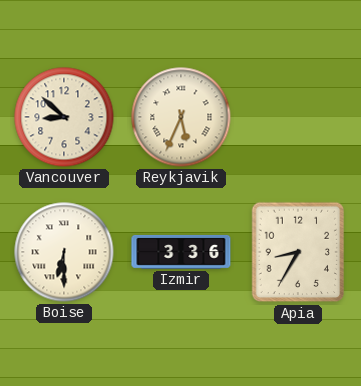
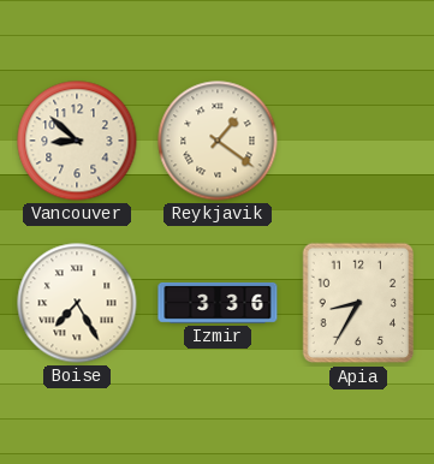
Reykjavik: 5:34 -> 1:21 (218, 141)
Boise: 6:30 -> 7:25 (77, 303)
